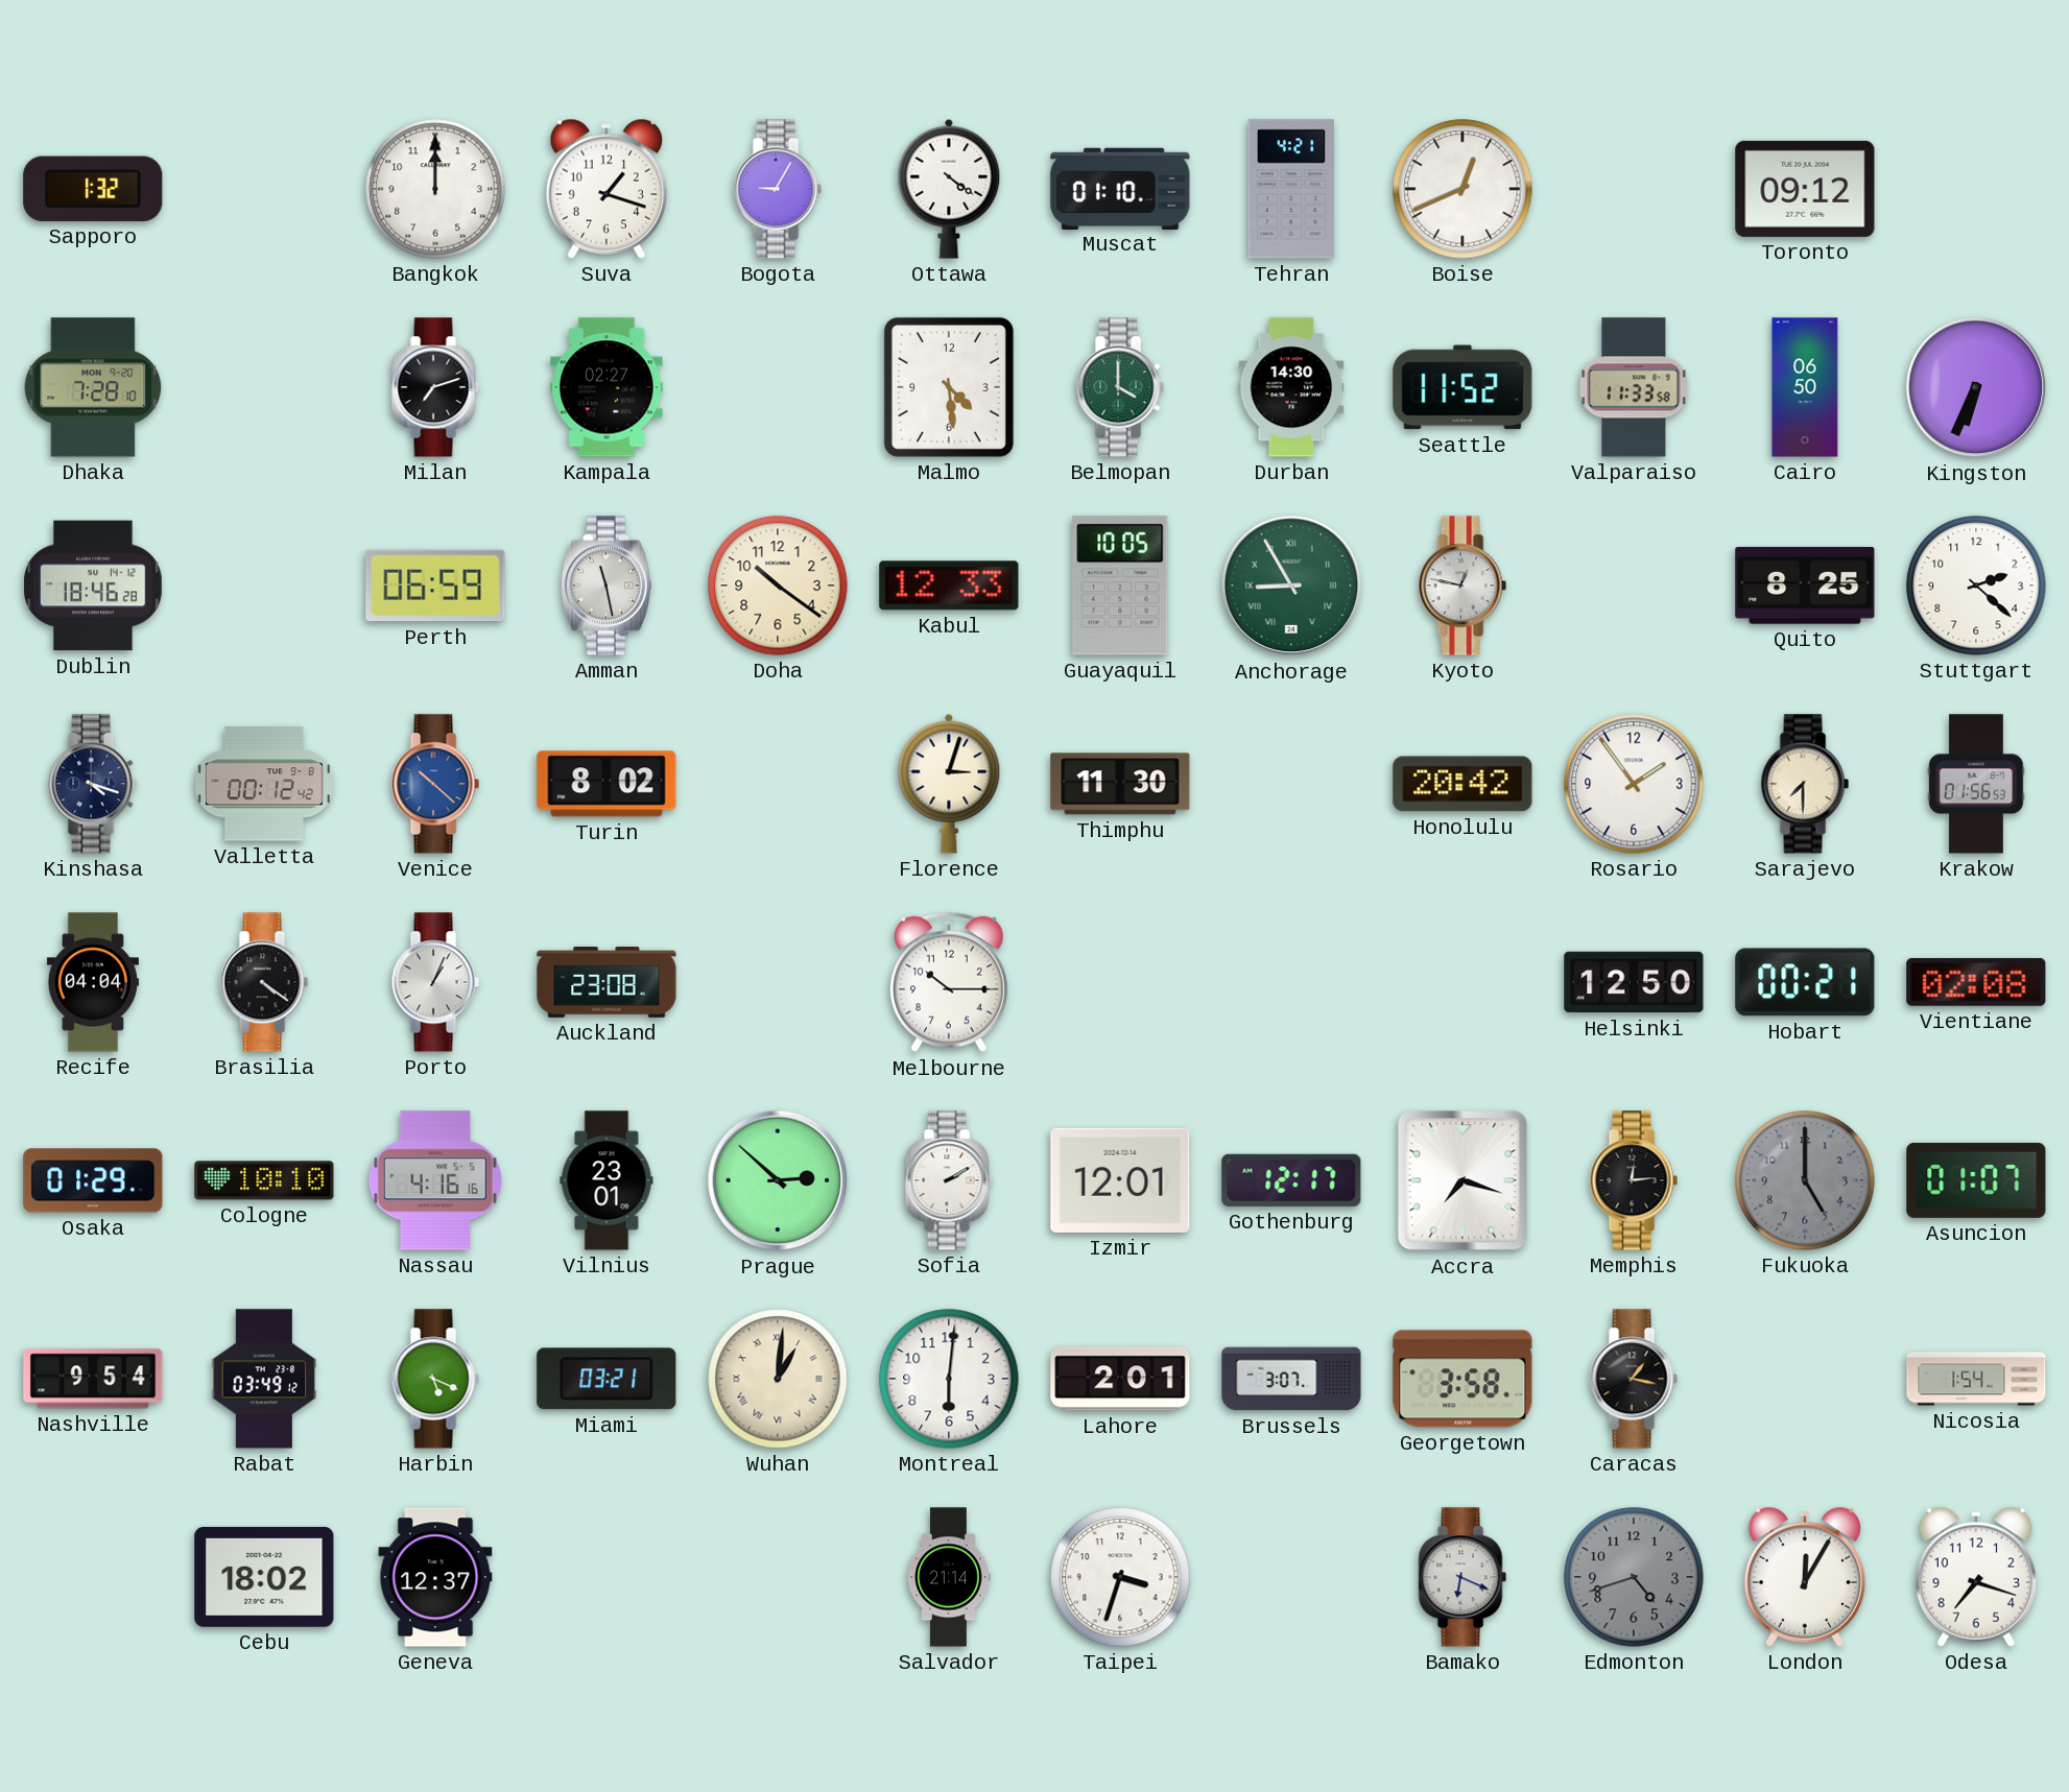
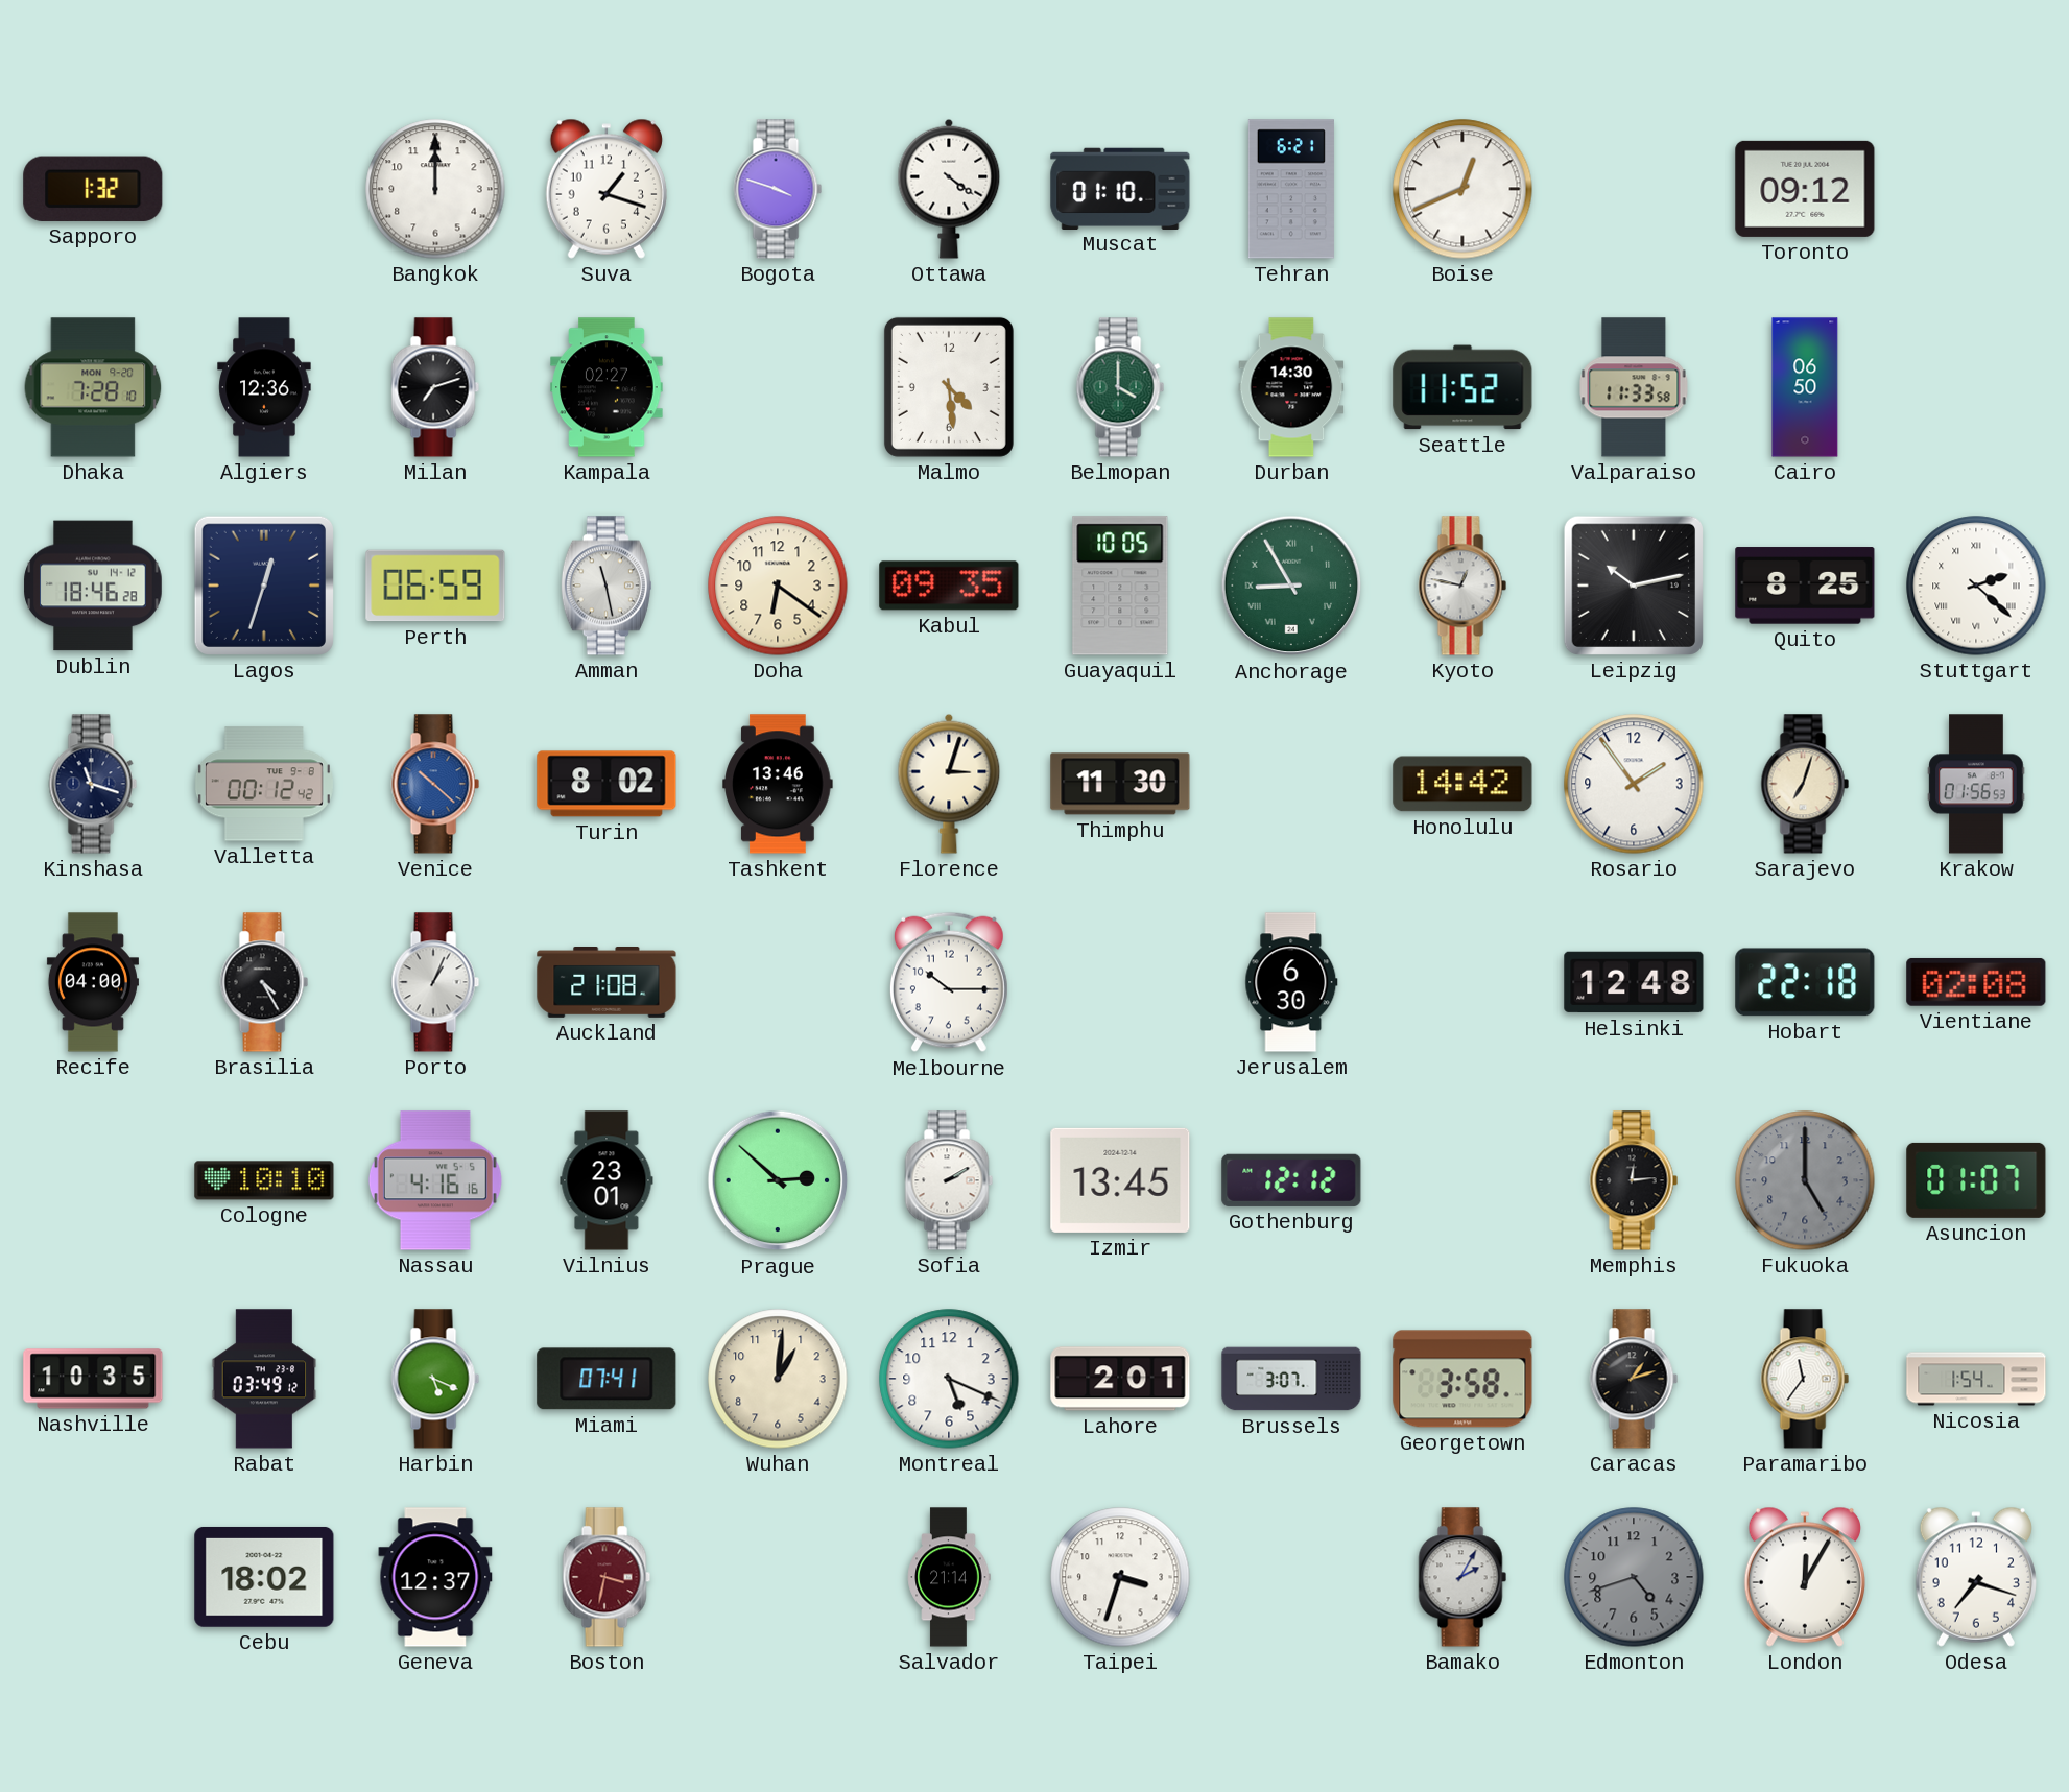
Bogota: 9:05 -> 3:48 (778, 189)
Tehran: 4:21 -> 6:21 (1291, 189)
Algiers: none -> 12:36 (264, 387)
Kingston: 6:34 -> none (1976, 387)
Lagos: none -> 12:33 (264, 586)
Doha: 10:21 -> 6:21 (778, 586)
Kabul: 12:33 -> 09:35 (949, 586)
Leipzig: none -> 10:13 (1634, 586)
Stuttgart numerals: Arabic -> Roman (1976, 586)
Kinshasa: 4:18 -> 11:18 (93, 784)
Tashkent: none -> 13:46 (778, 784)
Honolulu: 20:42 -> 14:42 (1462, 784)
Sarajevo: 7:30 -> 7:03 (1805, 784)
Recife: 04:04 -> 04:00 (93, 982)
Brasilia: 4:21 -> 4:25 (264, 982)
Auckland: 23:08 -> 21:08 (607, 983)
Jerusalem: none -> 6:30 (1291, 982)
Helsinki: 12:50 -> 12:48 (1634, 982)
Hobart: 00:21 -> 22:18 (1805, 982)
Osaka: 01:29 -> none (93, 1180)
Izmir: 12:01 -> 13:45 (1120, 1180)
Gothenburg: 12:17 -> 12:12 (1291, 1180)
Accra: 7:18 -> none (1462, 1180)
Nashville: 9:54 -> 10:35 (93, 1379)
Miami: 03:21 -> 07:41 (607, 1379)
Wuhan numerals: Roman -> Arabic (778, 1379)
Montreal: 6:01 -> 5:19 (949, 1379)
Caracas: 1:17 -> 1:12 (1634, 1379)
Paramaribo: none -> 11:36 (1805, 1379)
Boston: none -> 3:32 (607, 1577)
Bamako: 6:19 -> 2:05 (1462, 1577)
